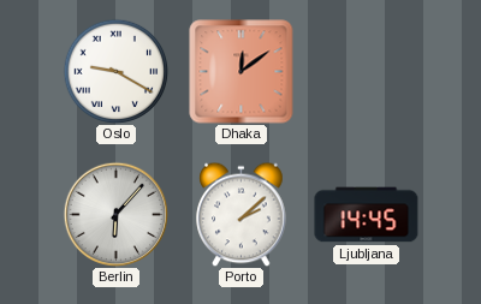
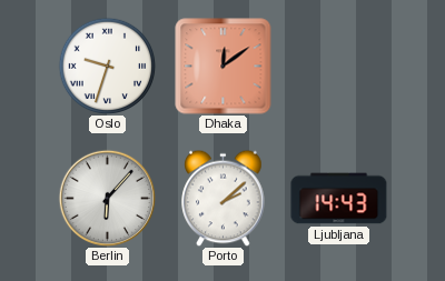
Oslo: 9:20 -> 9:33 (107, 66)
Ljubljana: 14:45 -> 14:43 (339, 199)
